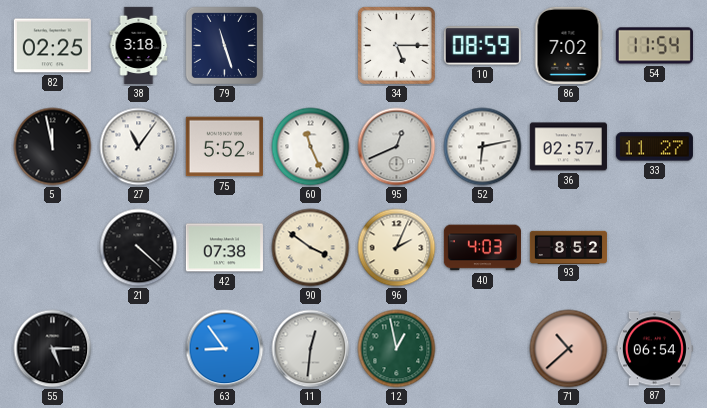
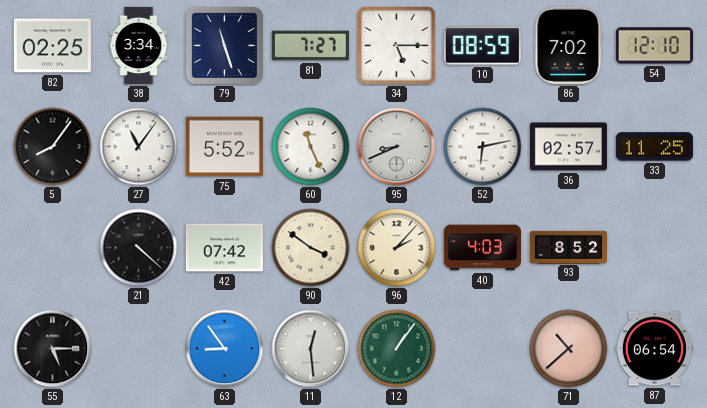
38: 3:18 -> 3:34 (139, 45)
81: none -> 7:27 (310, 46)
54: 11:54 -> 12:10 (654, 46)
5: 11:58 -> 8:06 (53, 147)
95: 12:41 -> 8:41 (397, 147)
33: 11:27 -> 11:25 (654, 147)
42: 07:38 -> 07:42 (224, 248)
96: 2:04 -> 2:07 (397, 248)
11: 12:31 -> 12:29 (311, 349)
12: 12:58 -> 1:06 (397, 349)
